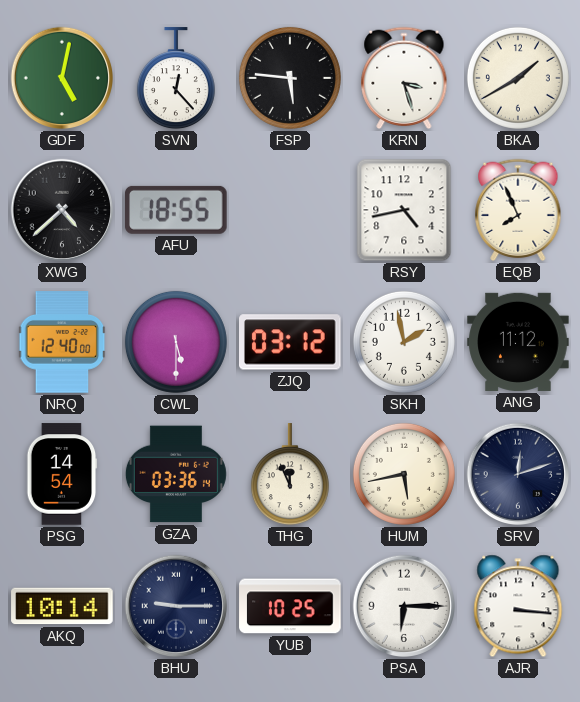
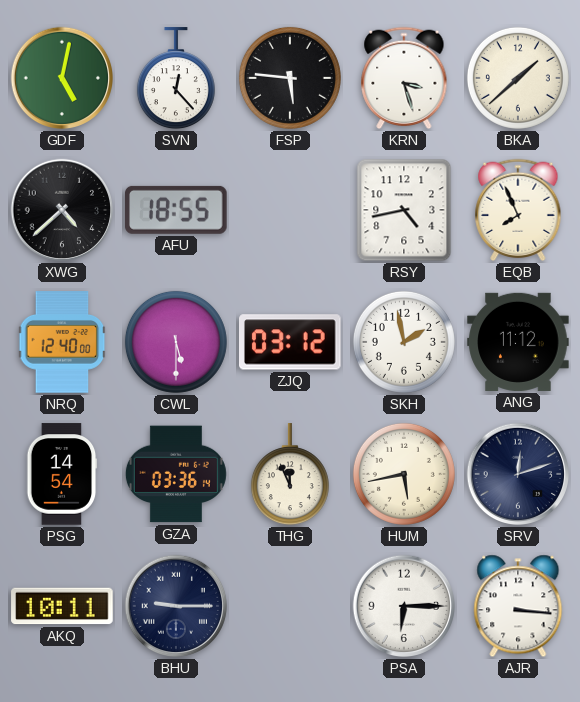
BKA: 1:40 -> 1:38 (518, 78)
AKQ: 10:14 -> 10:11 (62, 606)
YUB: 10:25 -> none (290, 606)
